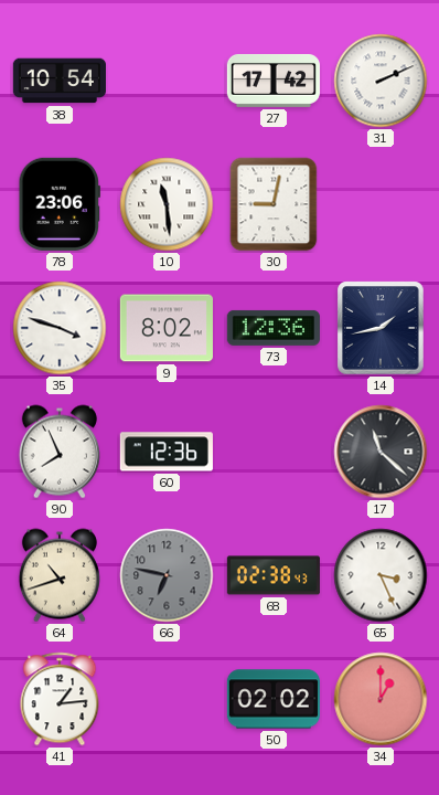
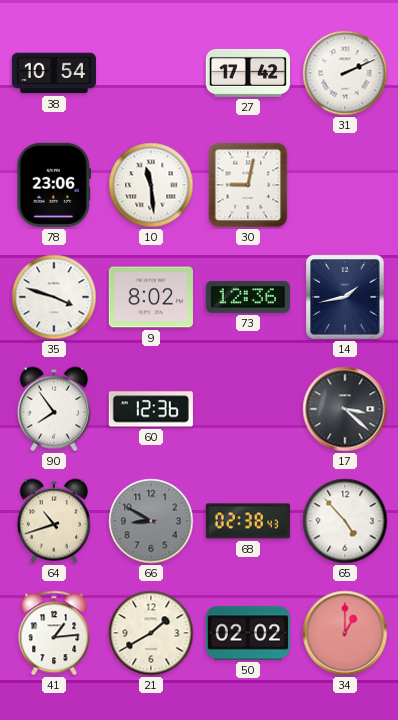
90: 7:56 -> 7:54 (54, 409)
17: 11:22 -> 3:22 (345, 409)
66: 6:47 -> 8:50 (151, 521)
65: 3:26 -> 4:53 (345, 521)
21: none -> 1:40 (151, 633)
